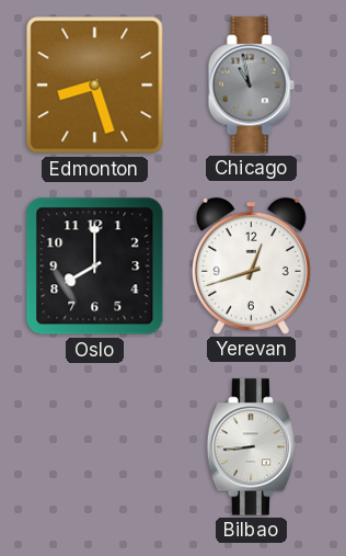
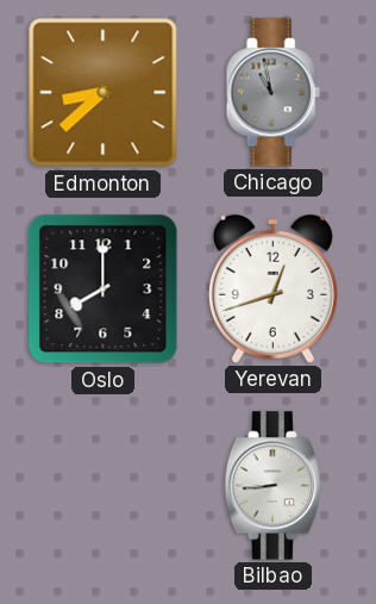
Edmonton: 8:27 -> 8:38 (104, 93)
